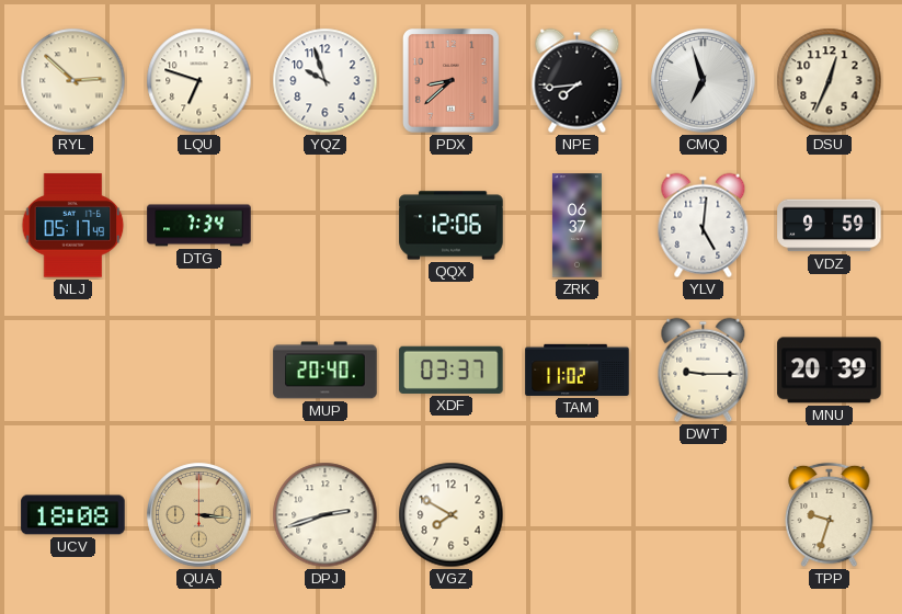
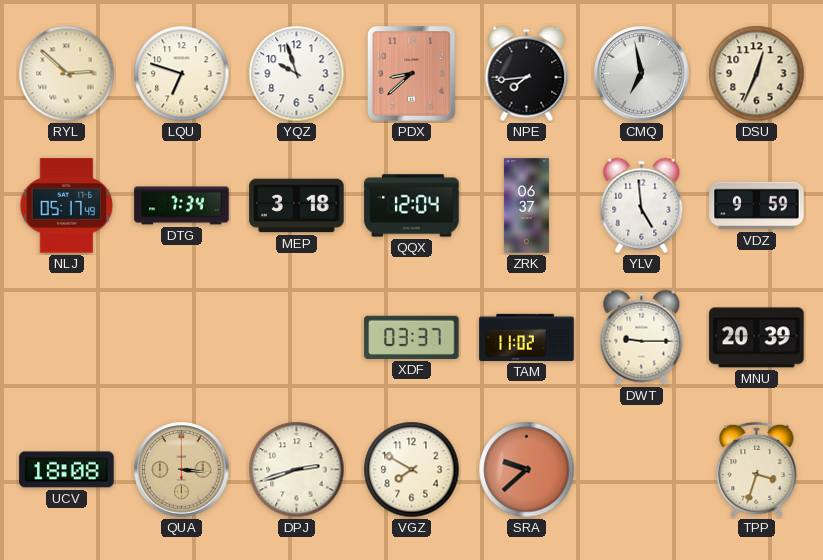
CMQ: 6:57 -> 6:58 (642, 74)
MEP: none -> 3:18 (297, 206)
QQX: 12:06 -> 12:04 (412, 206)
YLV: 5:01 -> 4:59 (642, 206)
MUP: 20:40 -> none (326, 371)
SRA: none -> 9:38 (527, 470)
TPP: 9:33 -> 3:33 (757, 470)
